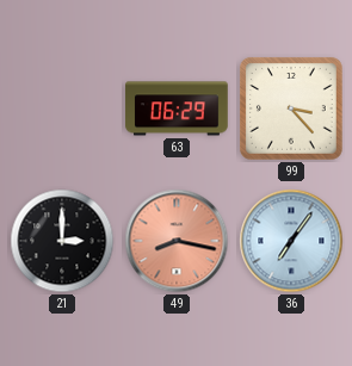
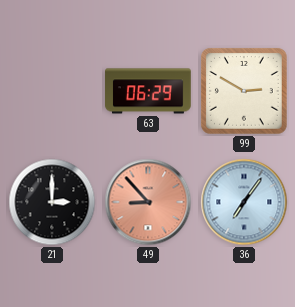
99: 3:23 -> 2:50 (244, 91)
49: 8:17 -> 8:53 (148, 202)
